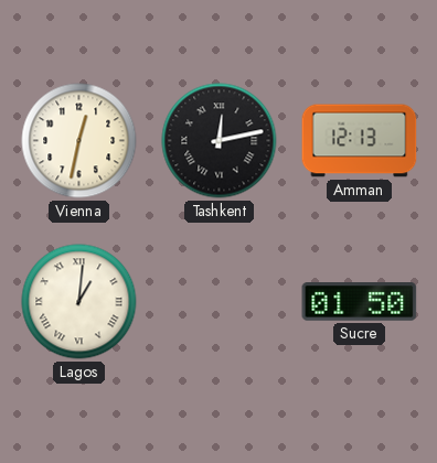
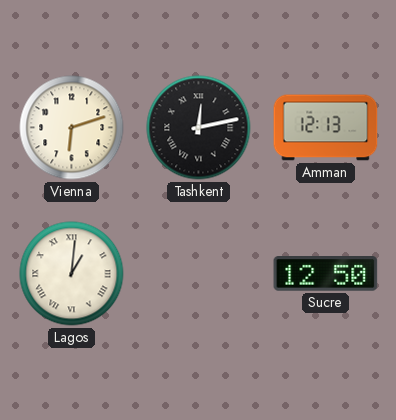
Vienna: 12:32 -> 6:12 (72, 128)
Sucre: 01:50 -> 12:50 (326, 274)
